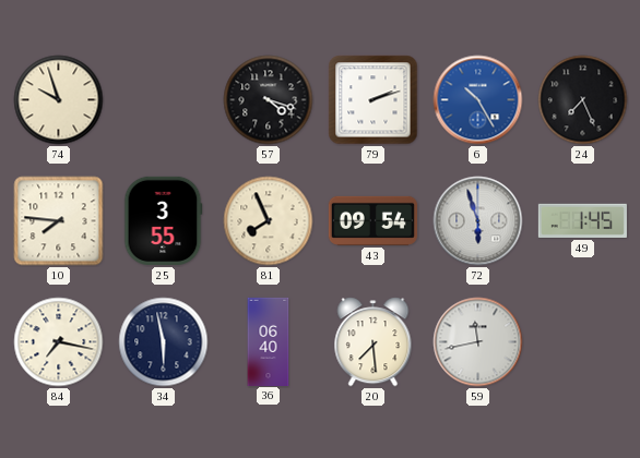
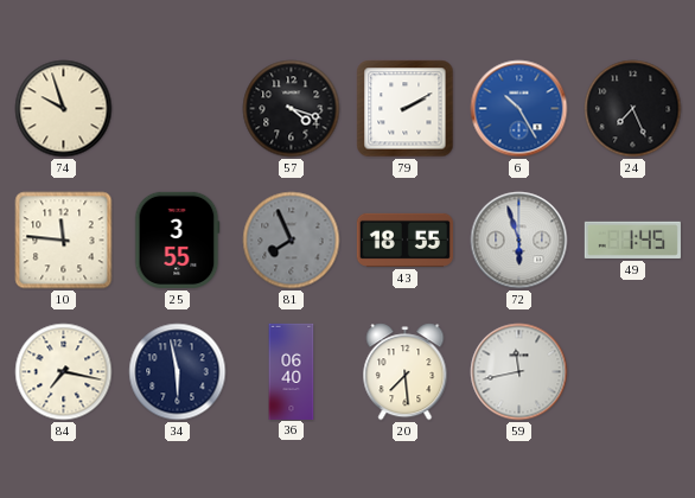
79: 2:12 -> 2:10 (406, 109)
10: 7:46 -> 11:46 (64, 241)
81 dial: cream -> grey (292, 241)
43: 09:54 -> 18:55 (404, 240)
